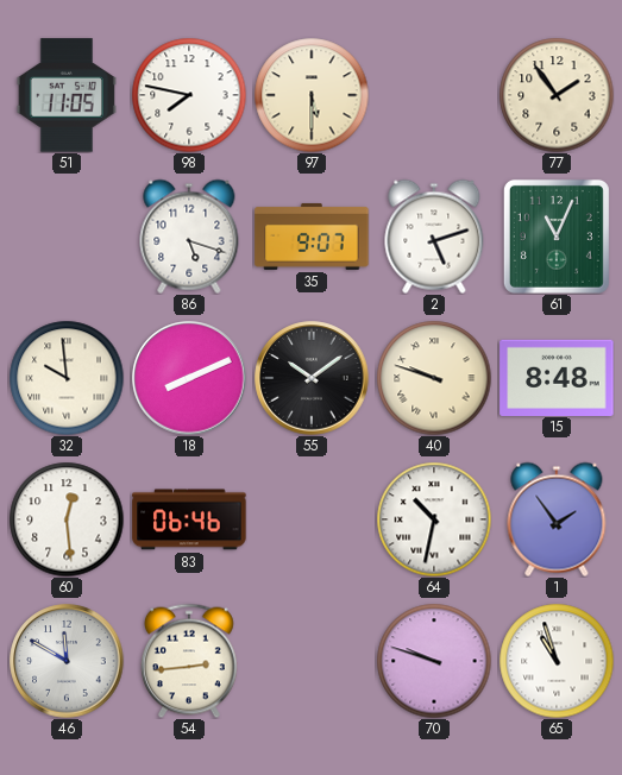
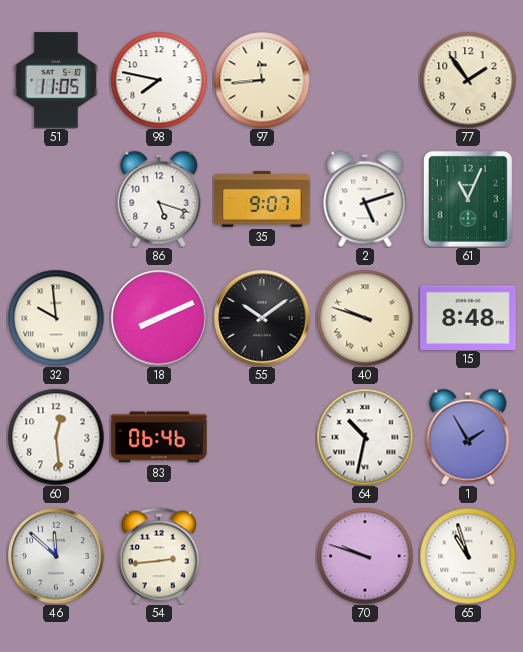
97: 5:30 -> 11:44 (262, 80)
1: 1:54 -> 1:55 (468, 437)
46: 11:50 -> 11:52 (56, 556)
